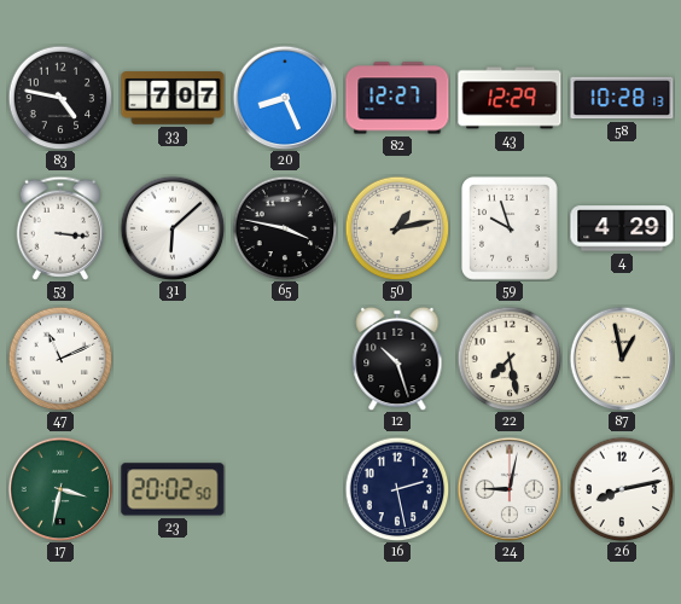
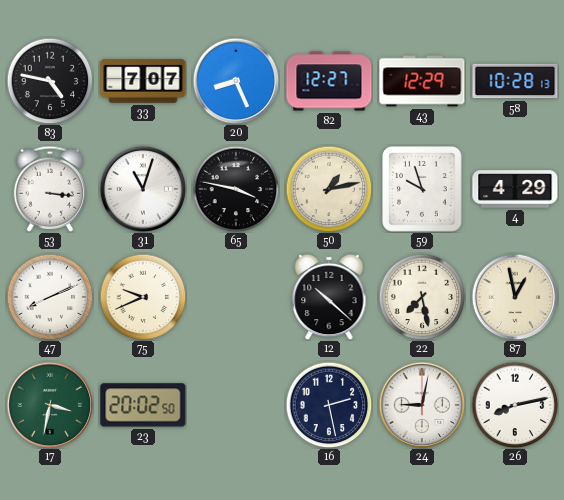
31: 6:08 -> 11:03 (143, 189)
47: 11:11 -> 8:11 (50, 297)
75: none -> 9:41 (143, 297)
12: 10:27 -> 10:22 (329, 297)
